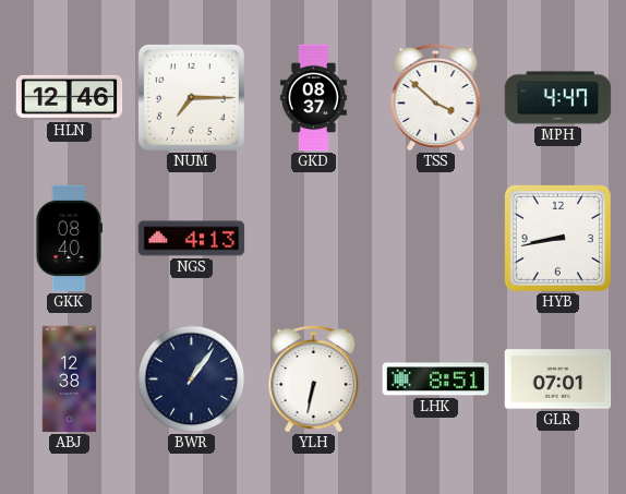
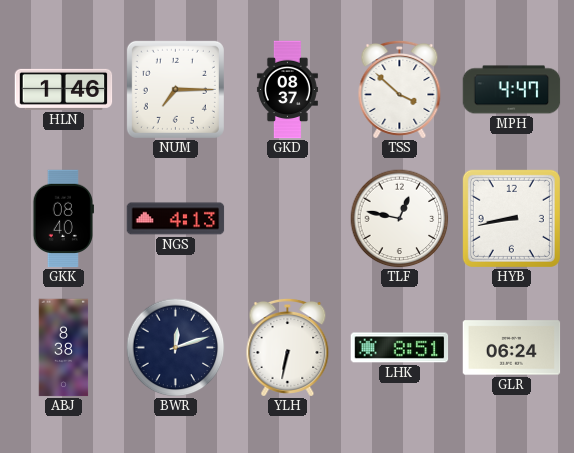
HLN: 12:46 -> 1:46 (64, 89)
TLF: none -> 12:47 (400, 219)
ABJ: 12:38 -> 8:38 (64, 348)
BWR: 1:06 -> 12:12 (176, 348)
GLR: 07:01 -> 06:24 (512, 348)
